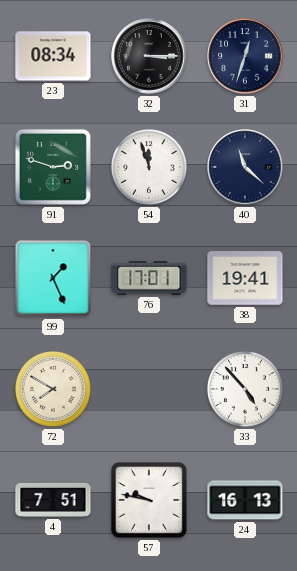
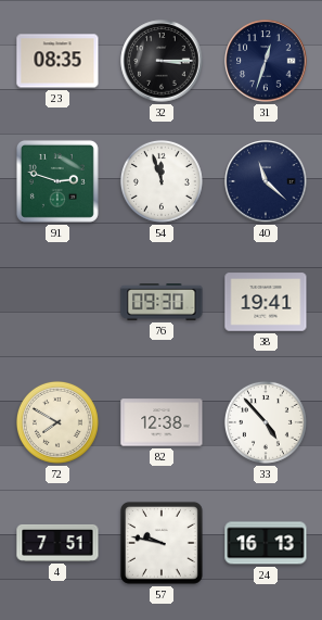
23: 08:34 -> 08:35 (57, 61)
99: 1:26 -> none (53, 278)
76: 17:01 -> 09:30 (162, 303)
82: none -> 12:38 (162, 422)
